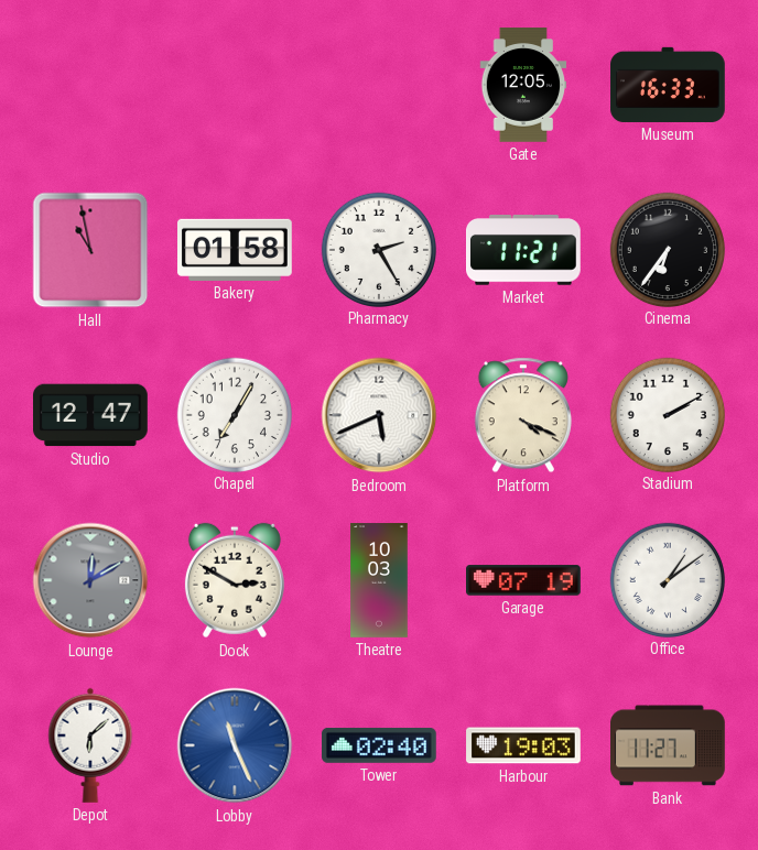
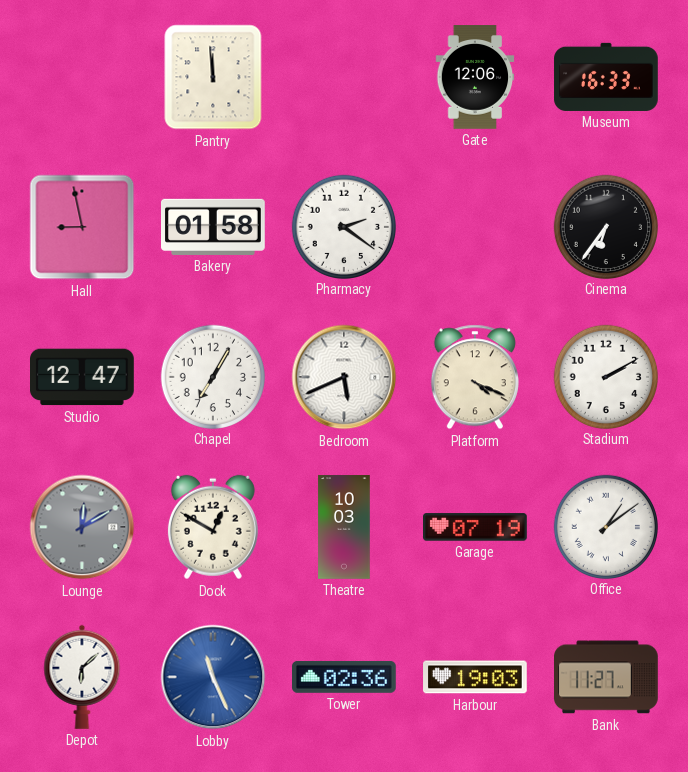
Pantry: none -> 11:59 (213, 77)
Gate: 12:05 -> 12:06 (475, 77)
Hall: 10:58 -> 8:58 (82, 227)
Pharmacy: 2:25 -> 2:21 (343, 226)
Market: 11:21 -> none (524, 251)
Dock: 2:50 -> 12:50 (213, 527)
Tower: 02:40 -> 02:36 (345, 677)
